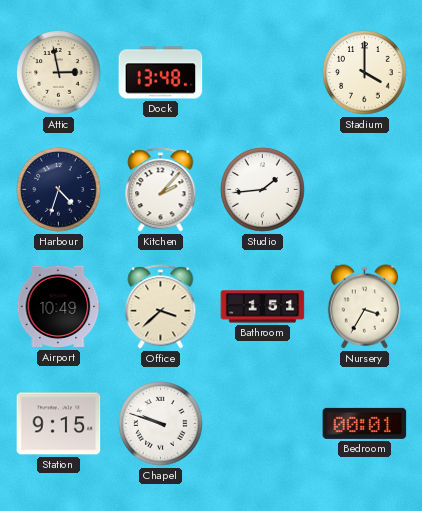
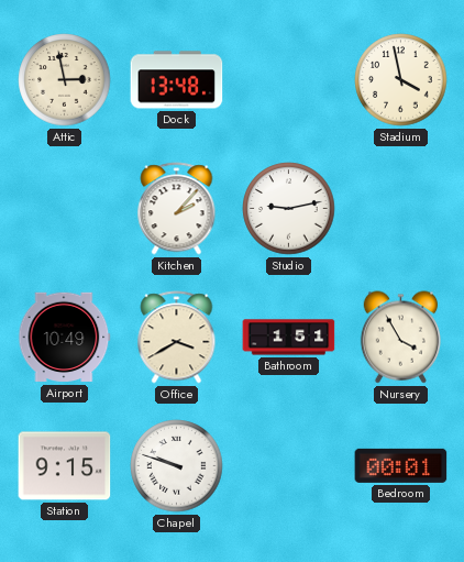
Stadium: 4:00 -> 3:58 (401, 80)
Harbour: 4:33 -> none (59, 190)
Studio: 1:44 -> 9:13 (289, 209)
Office: 3:38 -> 3:40 (177, 338)
Nursery: 3:35 -> 3:55 (400, 338)
